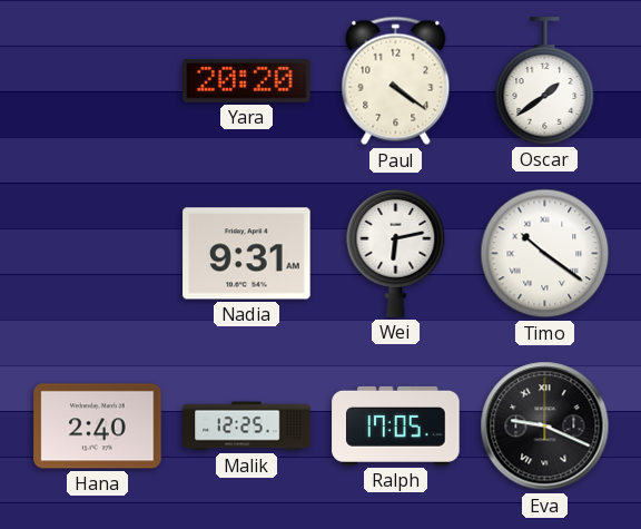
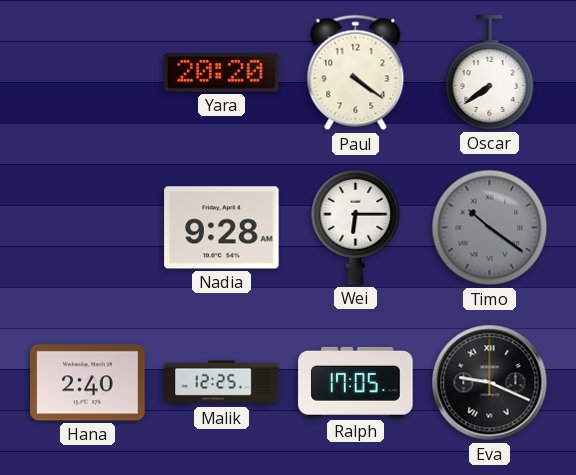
Oscar: 1:39 -> 7:39 (490, 73)
Nadia: 9:31 -> 9:28 (222, 228)
Wei: 6:13 -> 6:15 (356, 227)
Timo dial: white -> grey (490, 228)
